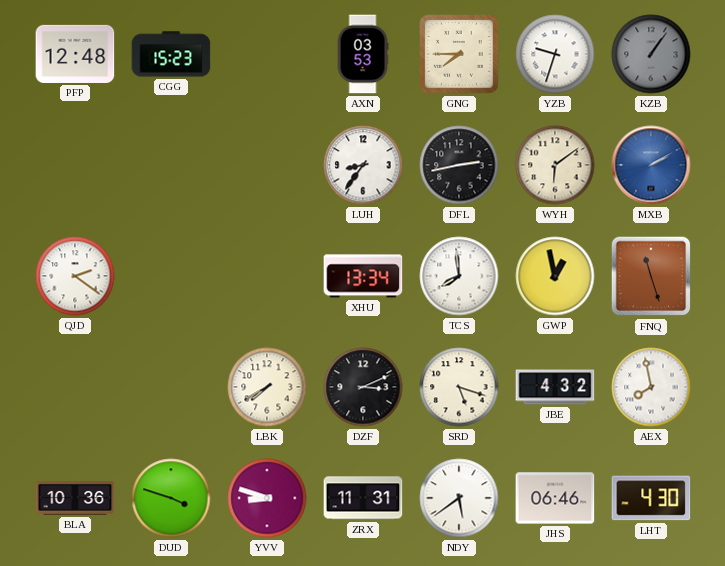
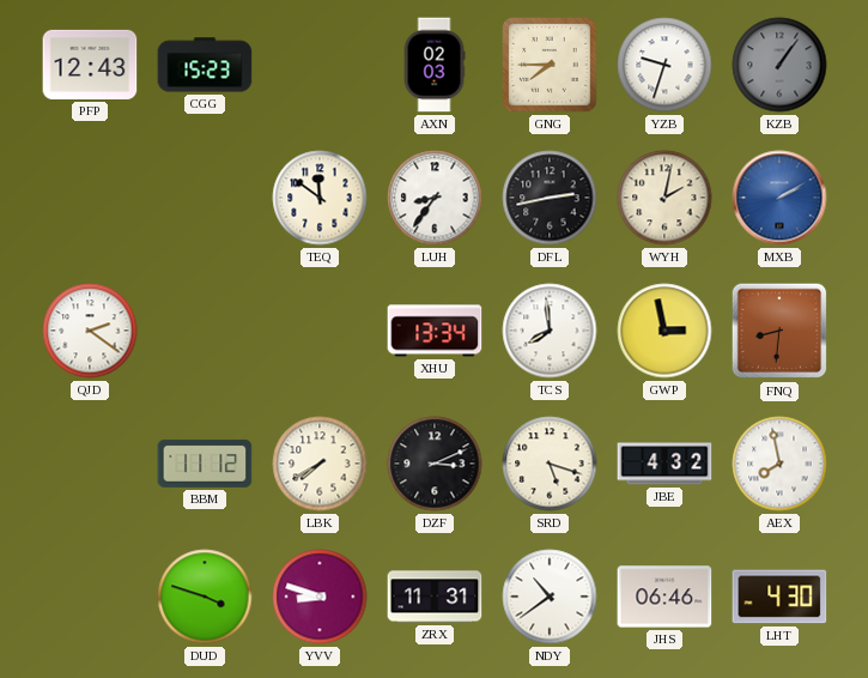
PFP: 12:48 -> 12:43 (90, 65)
AXN: 03:53 -> 02:03 (435, 65)
TEQ: none -> 11:51 (320, 198)
WYH: 6:09 -> 2:02 (664, 198)
GWP: 12:58 -> 2:58 (664, 331)
FNQ: 11:27 -> 8:31 (779, 331)
BBM: none -> 11:12 (205, 464)
BLA: 10:36 -> none (75, 498)
NDY: 5:39 -> 10:39 (550, 597)
